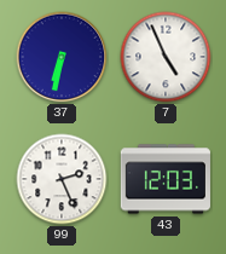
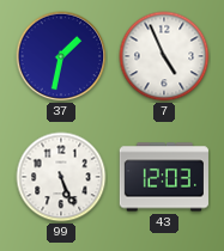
37: 6:32 -> 1:32 (61, 56)
99: 2:26 -> 5:26 (61, 177)
